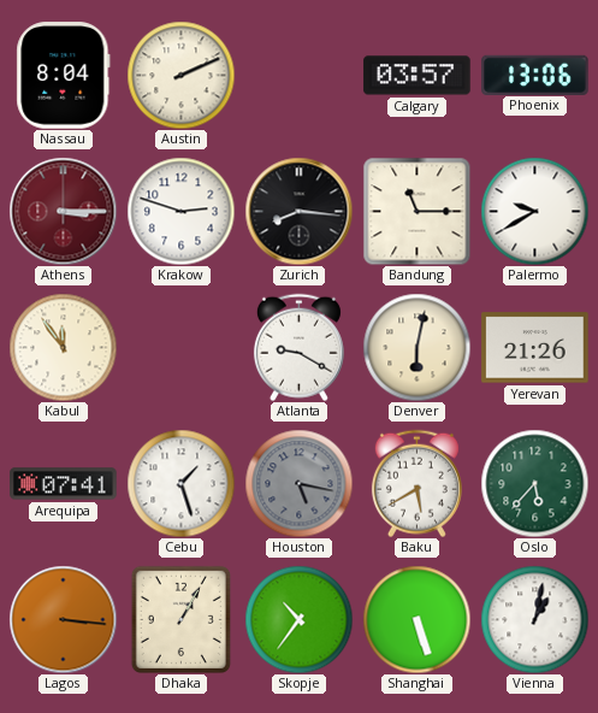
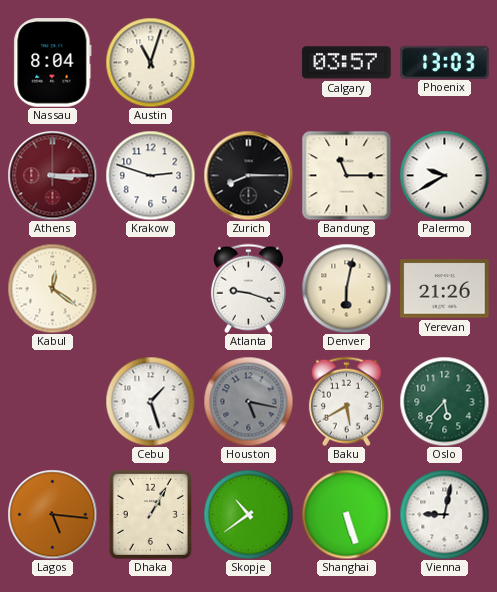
Austin: 2:11 -> 11:03 (150, 62)
Phoenix: 13:06 -> 13:03 (445, 62)
Zurich: 8:16 -> 8:15 (248, 175)
Kabul: 11:54 -> 12:21 (52, 288)
Atlanta: 9:20 -> 9:18 (248, 288)
Arequipa: 07:41 -> none (64, 484)
Lagos: 3:16 -> 5:16 (52, 514)
Skopje: 10:36 -> 10:39 (248, 514)
Vienna: 1:02 -> 9:02 (444, 514)
